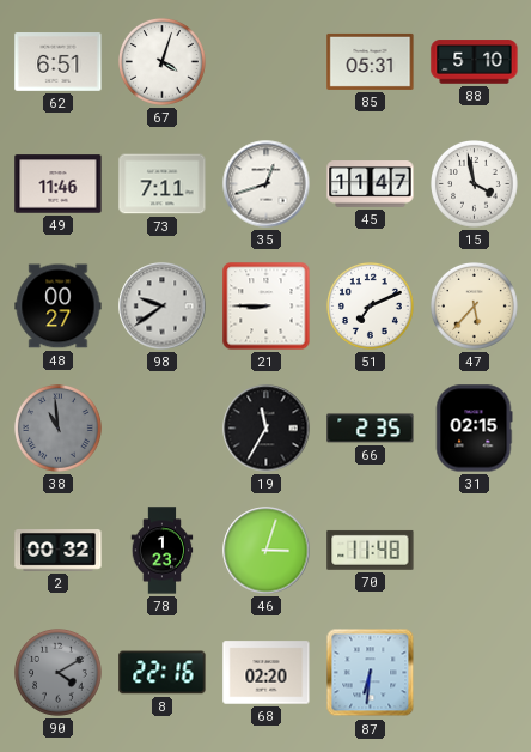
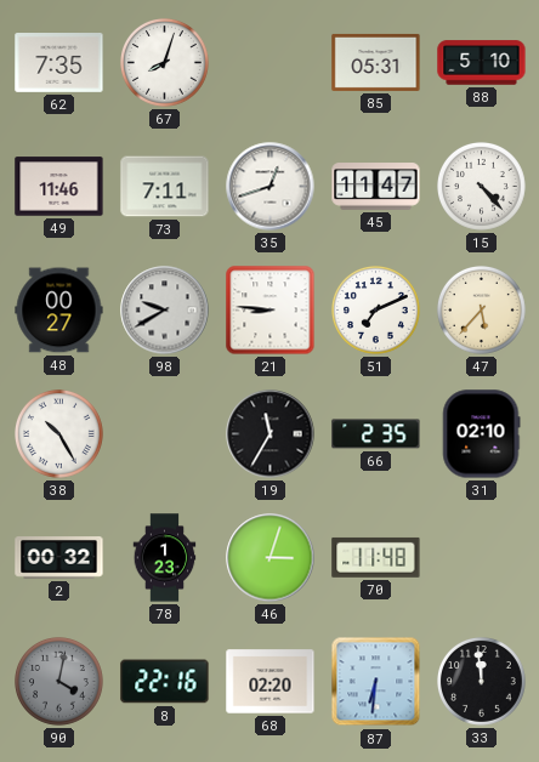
62: 6:51 -> 7:35 (59, 63)
67: 4:03 -> 8:03 (165, 63)
15: 3:58 -> 4:23 (482, 187)
98: 9:39 -> 9:40 (165, 311)
21: 8:45 -> 8:46 (271, 311)
38: 10:59 -> 10:25 (59, 434)
38 dial: grey -> white (59, 434)
31: 02:15 -> 02:10 (481, 434)
90: 4:10 -> 4:02 (59, 682)
33: none -> 11:59 (482, 682)
